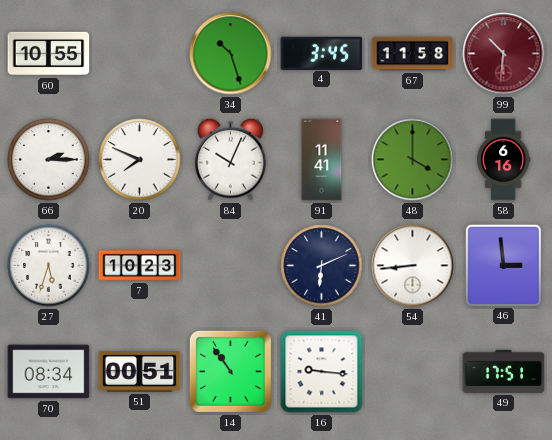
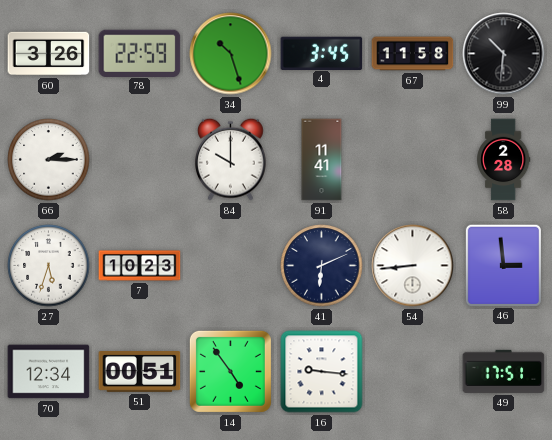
60: 10:55 -> 3:26 (49, 54)
78: none -> 22:59 (140, 53)
99 dial: burgundy -> black (504, 54)
20: 7:49 -> none (140, 160)
84: 10:04 -> 10:00 (231, 159)
48: 4:00 -> none (413, 160)
58: 6:16 -> 2:28 (504, 160)
70: 08:34 -> 12:34 (49, 372)
14: 10:54 -> 4:54 (230, 371)
